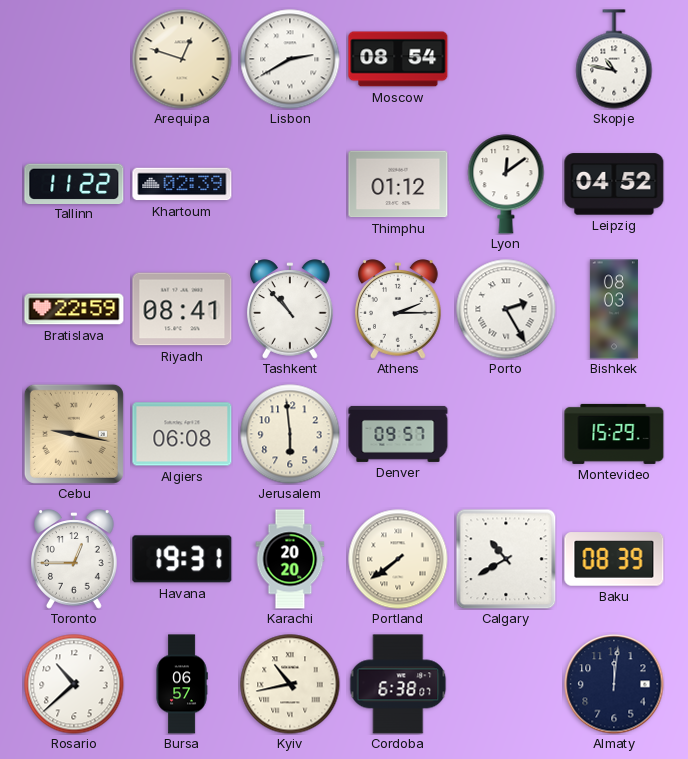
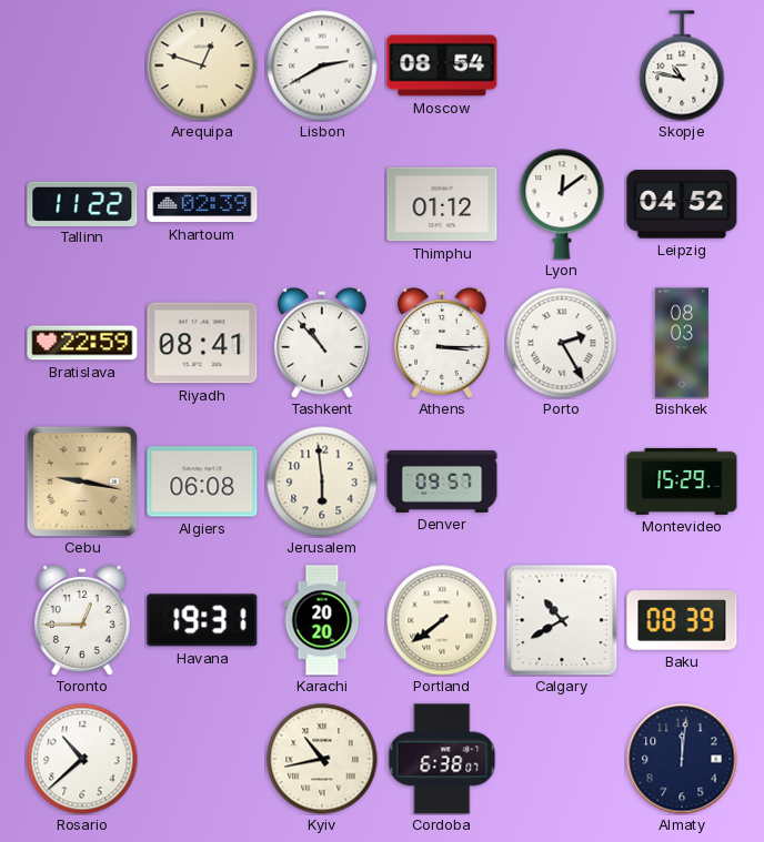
Athens: 2:15 -> 3:15 (443, 343)
Bursa: 06:57 -> none (182, 684)
